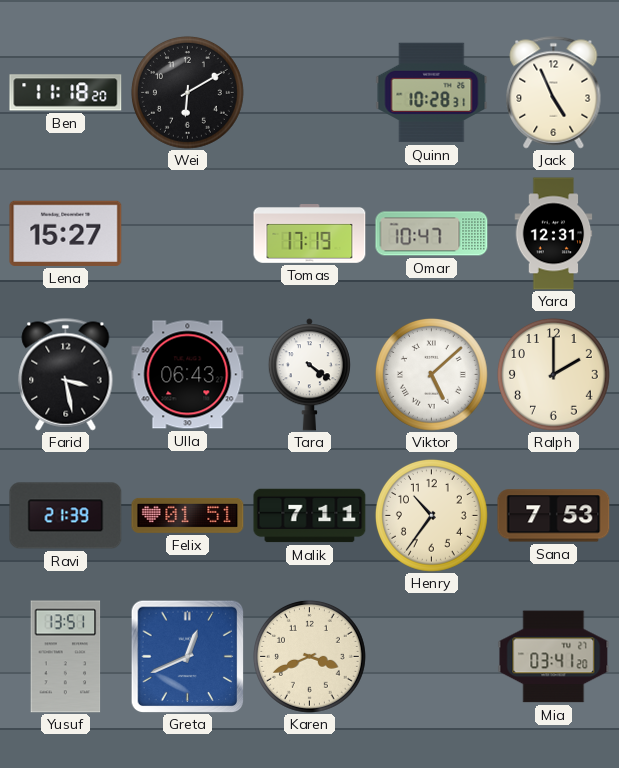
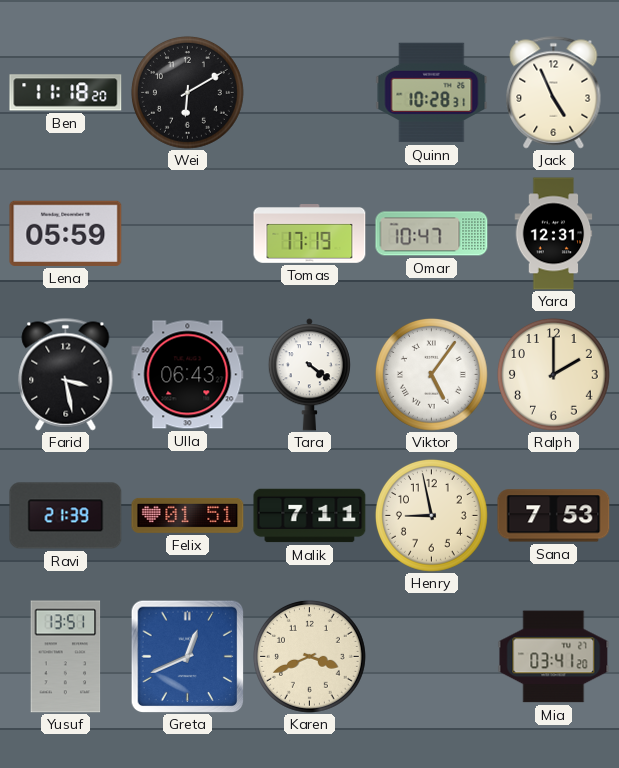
Lena: 15:27 -> 05:59 (66, 233)
Viktor: 5:08 -> 5:06 (431, 374)
Henry: 10:36 -> 8:58 (431, 515)
